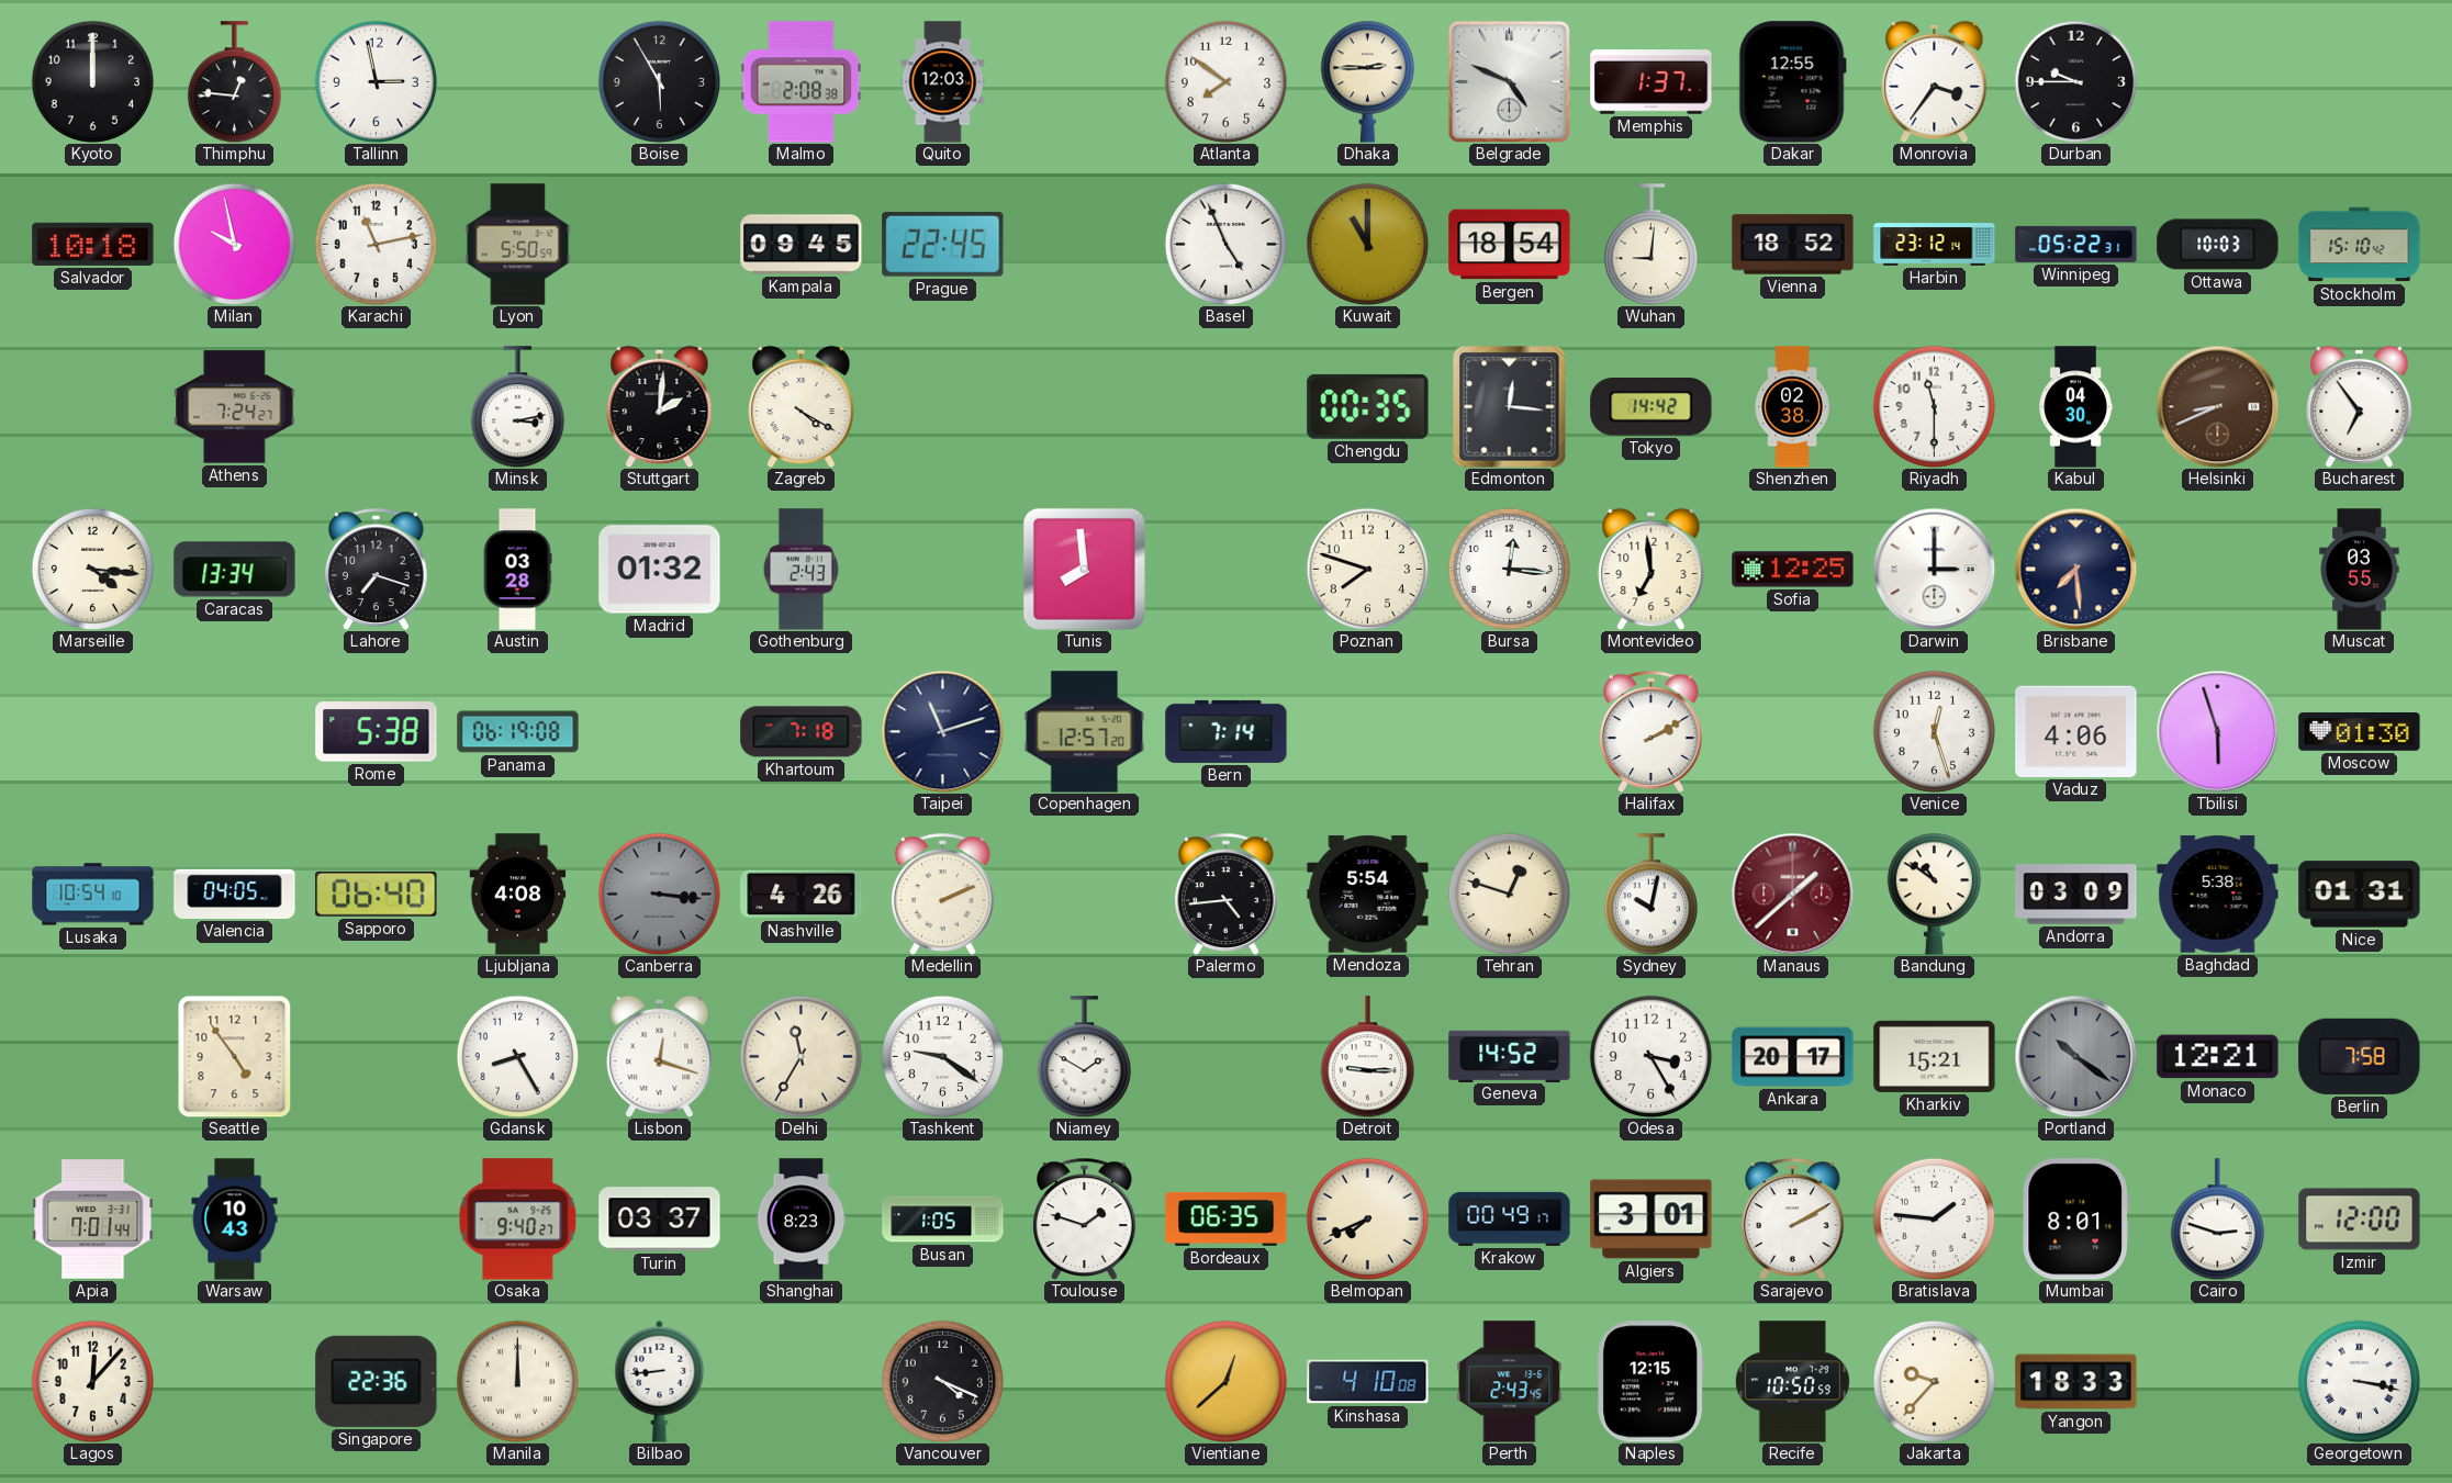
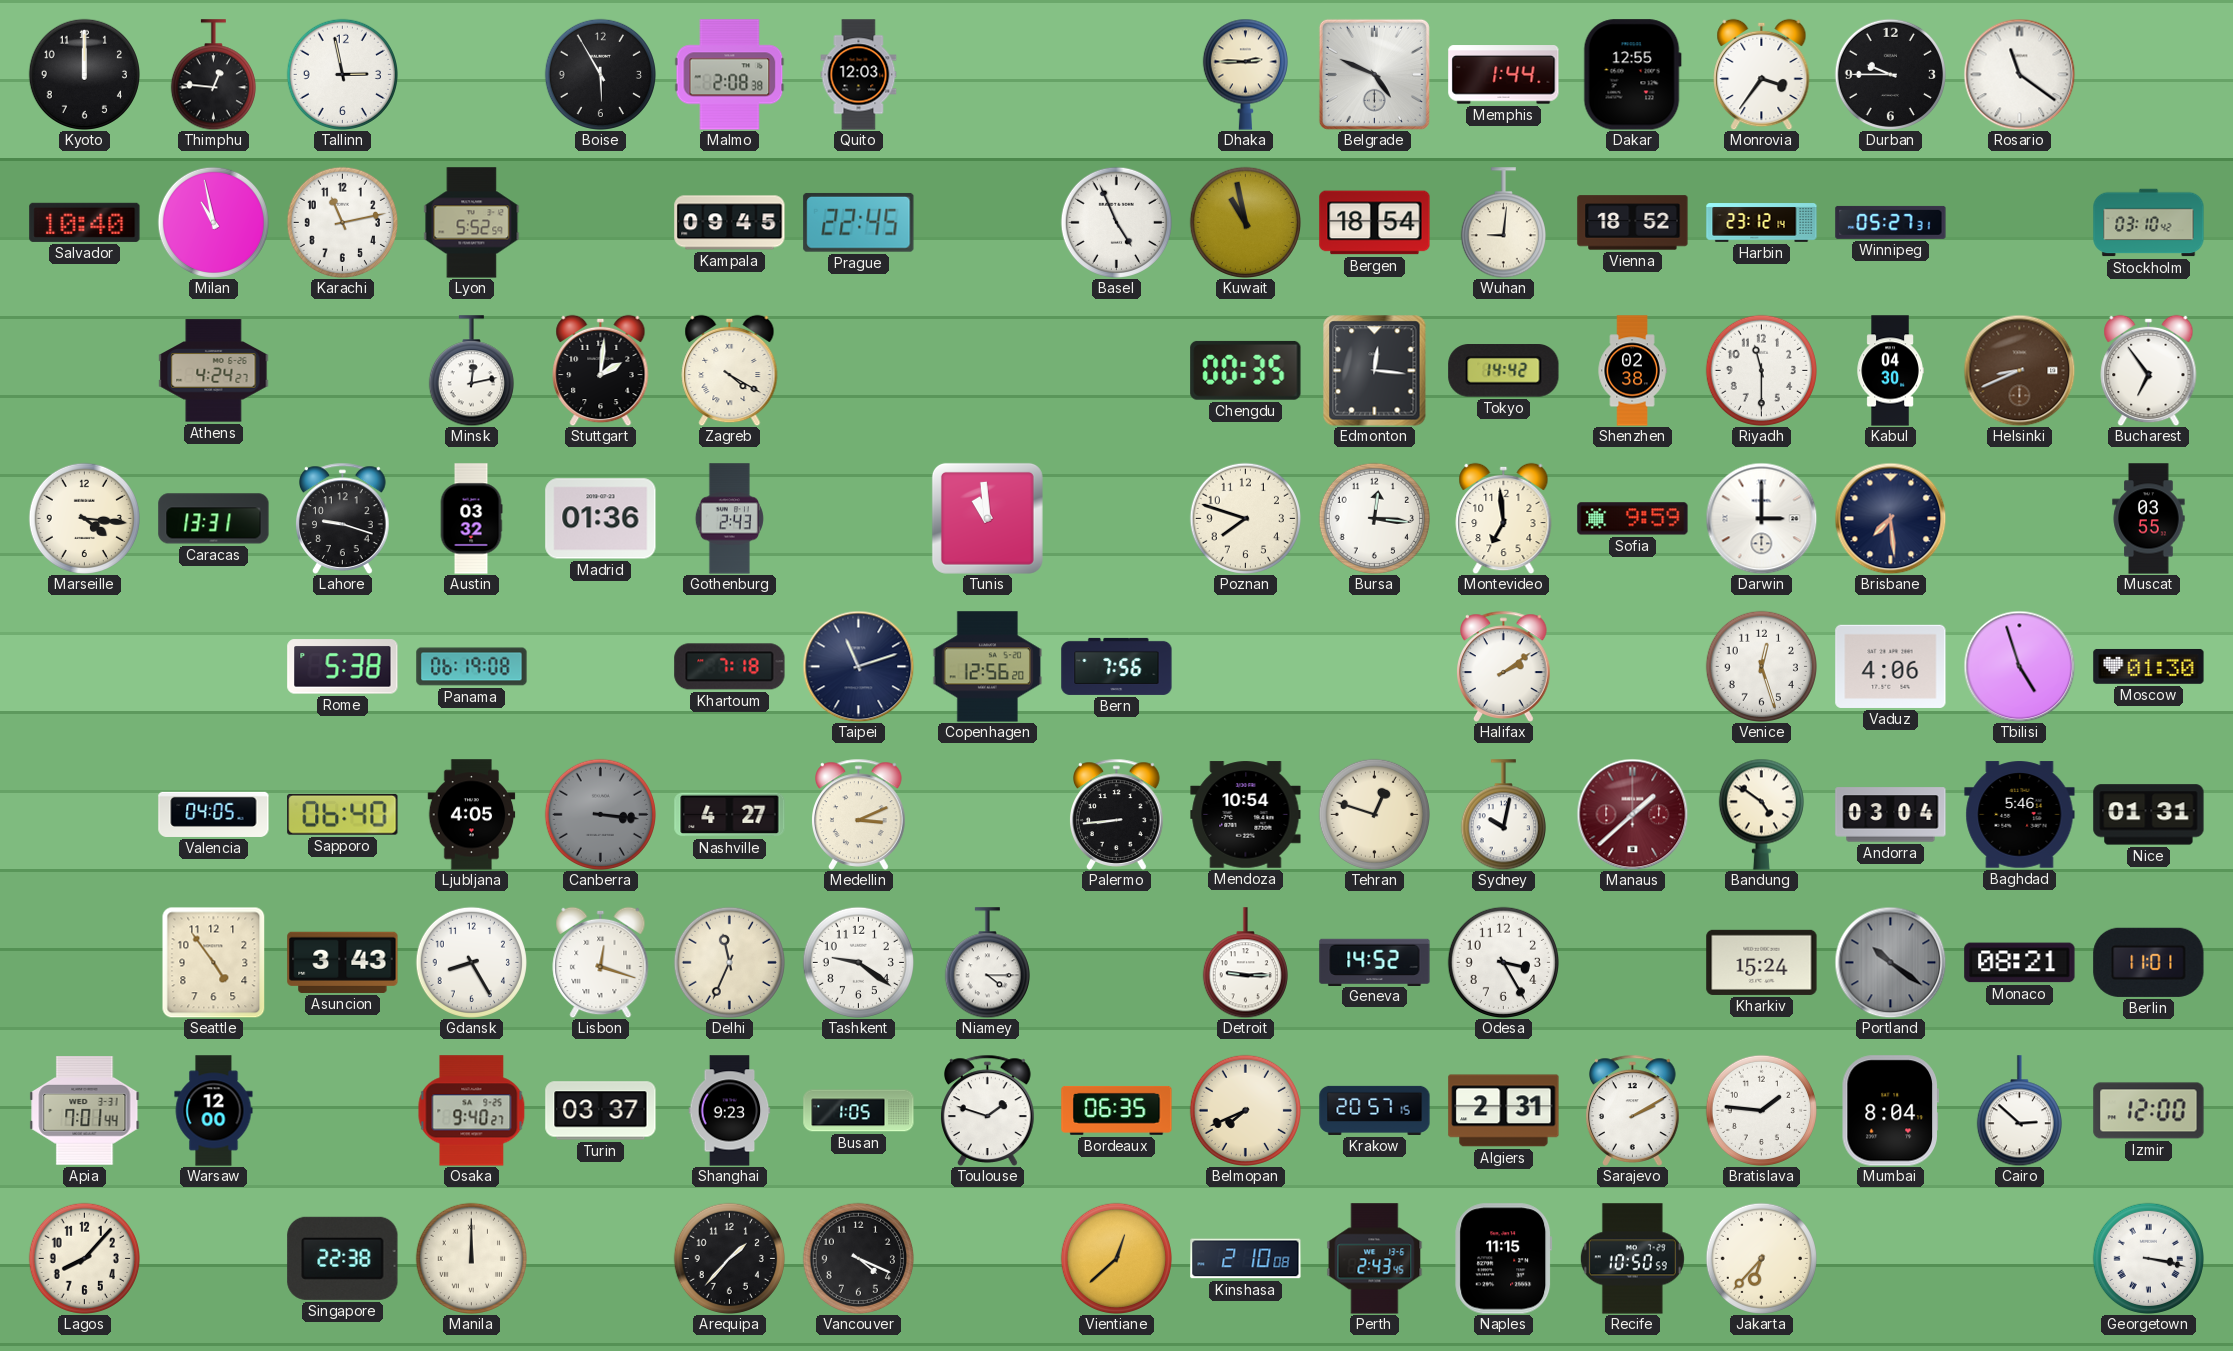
Atlanta: 7:51 -> none (1225, 81)
Memphis: 1:37 -> 1:44 (1504, 75)
Rosario: none -> 11:21 (2019, 74)
Salvador: 10:18 -> 10:40 (85, 222)
Milan: 9:58 -> 10:58 (213, 222)
Lyon: 5:50 -> 5:52 (472, 223)
Kuwait: 11:00 -> 10:58 (1245, 222)
Winnipeg: 05:22 -> 05:27 (1891, 222)
Ottawa: 10:03 -> none (2218, 245)
Stockholm: 15:10 -> 03:10 (2149, 223)
Athens: 7:24 -> 4:24 (214, 371)
Minsk: 3:13 -> 12:13 (471, 371)
Caracas: 13:34 -> 13:31 (214, 519)
Lahore: 7:18 -> 9:18 (343, 518)
Austin: 03:28 -> 03:32 (471, 519)
Madrid: 01:32 -> 01:36 (601, 519)
Tunis: 7:59 -> 10:59 (987, 518)
Sofia: 12:25 -> 9:59 (1633, 519)
Copenhagen: 12:57 -> 12:56 (988, 667)
Bern: 7:14 -> 7:56 (1117, 666)
Halifax: 2:10 -> 2:09 (1504, 666)
Tbilisi: 5:57 -> 4:57 (2019, 666)
Lusaka: 10:54 -> none (93, 895)
Ljubljana: 4:08 -> 4:05 (472, 815)
Nashville: 4:26 -> 4:27 (730, 815)
Medellin: 2:11 -> 3:11 (859, 814)
Palermo: 4:44 -> 8:44 (1117, 814)
Mendoza: 5:54 -> 10:54 (1246, 815)
Bandung: 10:51 -> 4:51 (1761, 814)
Andorra: 03:09 -> 03:04 (1891, 815)
Baghdad: 5:38 -> 5:46 (2020, 815)
Asuncion: none -> 3:43 (343, 962)
Delhi: 11:35 -> 11:34 (729, 962)
Niamey: 1:50 -> 4:15 (987, 963)
Ankara: 20:17 -> none (1793, 1057)
Kharkiv: 15:21 -> 15:24 (1762, 962)
Monaco: 12:21 -> 08:21 (2020, 963)
Berlin: 7:58 -> 11:01 (2149, 962)
Warsaw: 10:43 -> 12:00 (214, 1111)
Shanghai: 8:23 -> 9:23 (730, 1111)
Krakow: 00:49 -> 20:57 (1375, 1110)
Algiers: 3:01 -> 2:31 (1504, 1111)
Mumbai: 8:01 -> 8:04 (1890, 1111)
Cairo: 2:48 -> 2:52 (2019, 1111)
Lagos: 12:07 -> 8:07 (84, 1258)
Singapore: 22:36 -> 22:38 (343, 1258)
Bilbao: 8:44 -> none (660, 1381)
Arequipa: none -> 1:37 (729, 1258)
Kinshasa: 4:10 -> 2:10 (1246, 1259)
Naples: 12:15 -> 11:15 (1504, 1259)
Jakarta: 9:37 -> 6:37 (1761, 1258)
Yangon: 18:33 -> none (2076, 1382)
